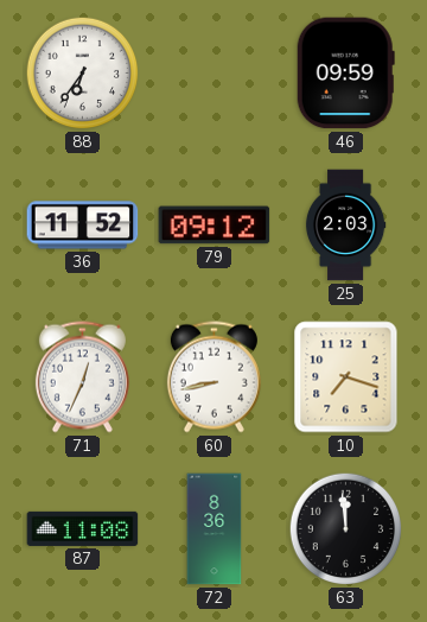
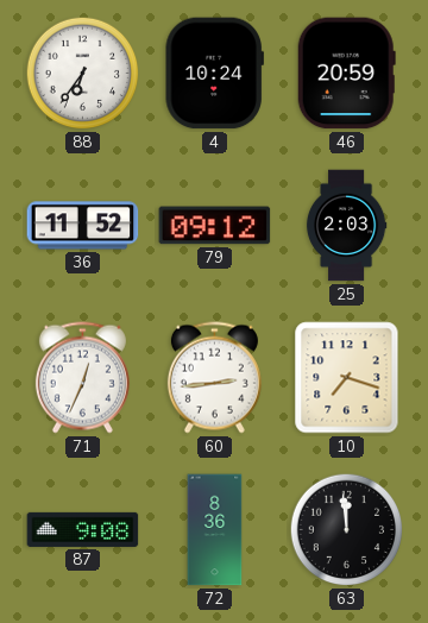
4: none -> 10:24 (214, 74)
46: 09:59 -> 20:59 (346, 74)
60: 8:43 -> 2:44 (214, 378)
87: 11:08 -> 9:08 (83, 529)
